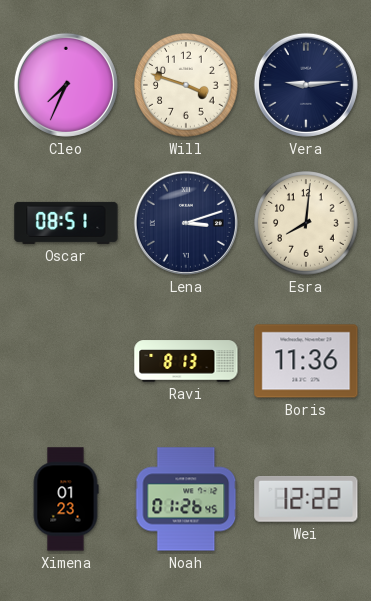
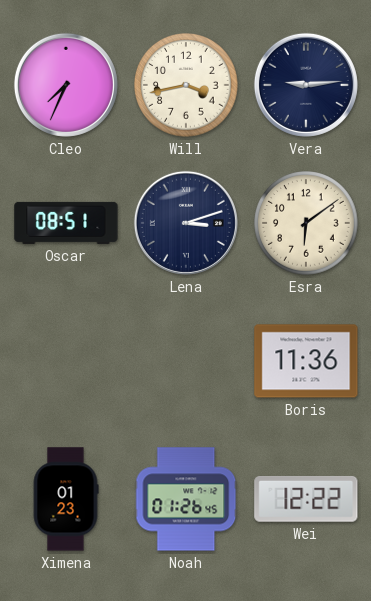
Will: 3:48 -> 3:43 (187, 86)
Esra: 8:01 -> 6:09 (307, 224)
Ravi: 8:13 -> none (186, 361)
